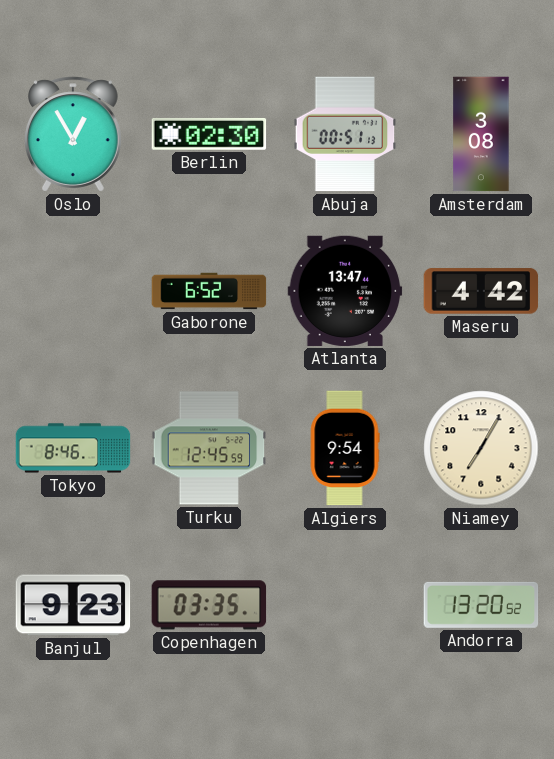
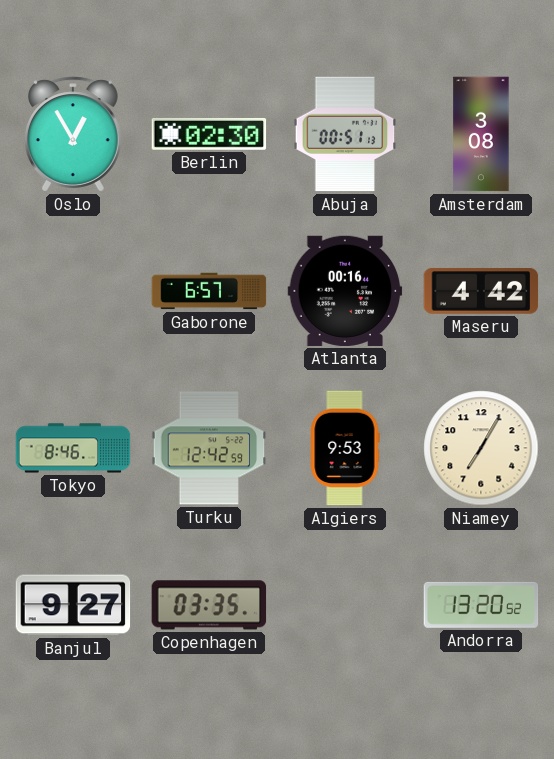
Gaborone: 6:52 -> 6:57 (209, 291)
Atlanta: 13:47 -> 00:16 (345, 291)
Turku: 12:45 -> 12:42 (209, 448)
Algiers: 9:54 -> 9:53 (345, 448)
Banjul: 9:23 -> 9:27 (73, 605)
